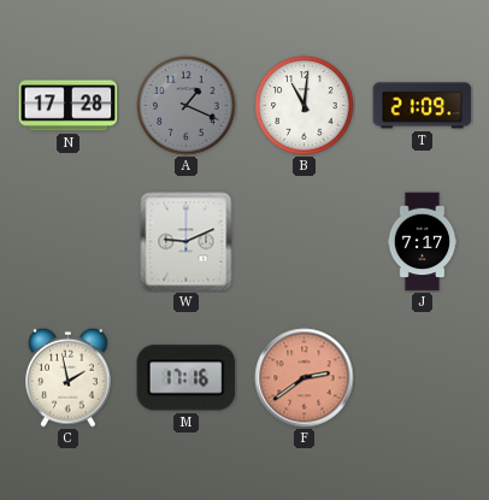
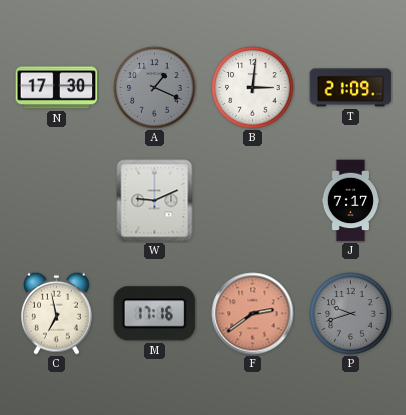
N: 17:28 -> 17:30 (57, 88)
B: 11:01 -> 3:01 (253, 88)
C: 1:58 -> 6:58 (57, 313)
P: none -> 9:42 (351, 314)
